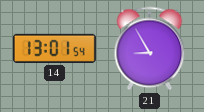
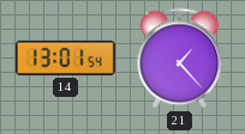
21: 8:55 -> 1:23 (180, 59)
